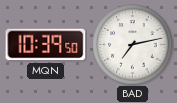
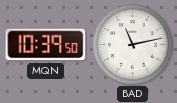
BAD: 7:13 -> 11:13 (133, 45)
